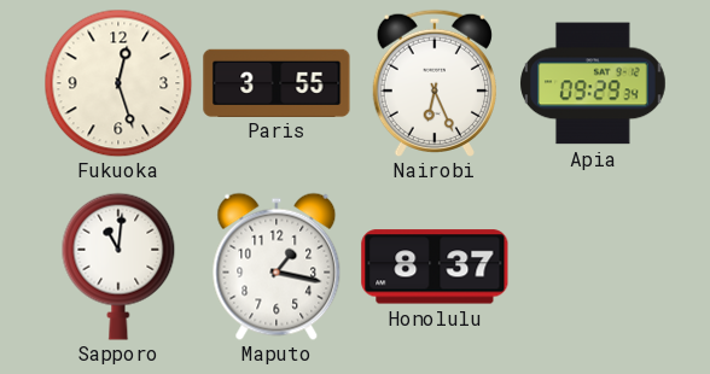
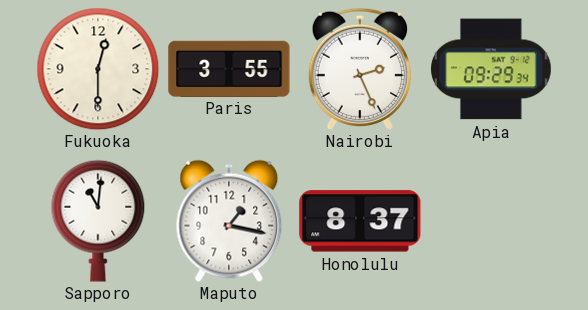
Fukuoka: 12:27 -> 12:30 (98, 69)
Nairobi: 6:26 -> 2:26 (359, 68)
